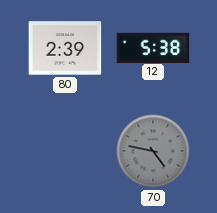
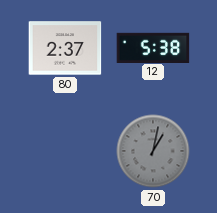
80: 2:39 -> 2:37 (65, 48)
70: 4:47 -> 1:02 (153, 151)
